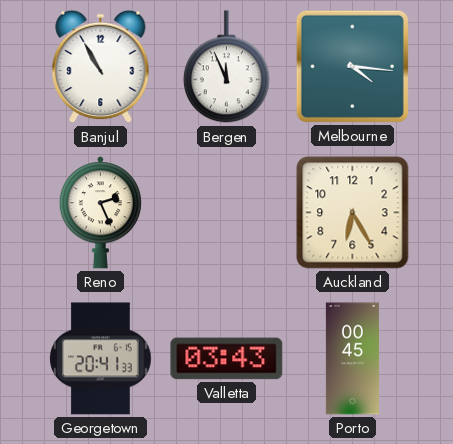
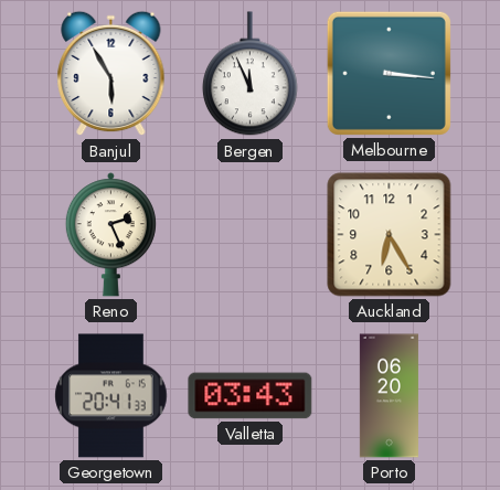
Banjul: 10:55 -> 5:55 (111, 74)
Melbourne: 4:16 -> 3:16 (389, 73)
Porto: 00:45 -> 06:20 (389, 396)
